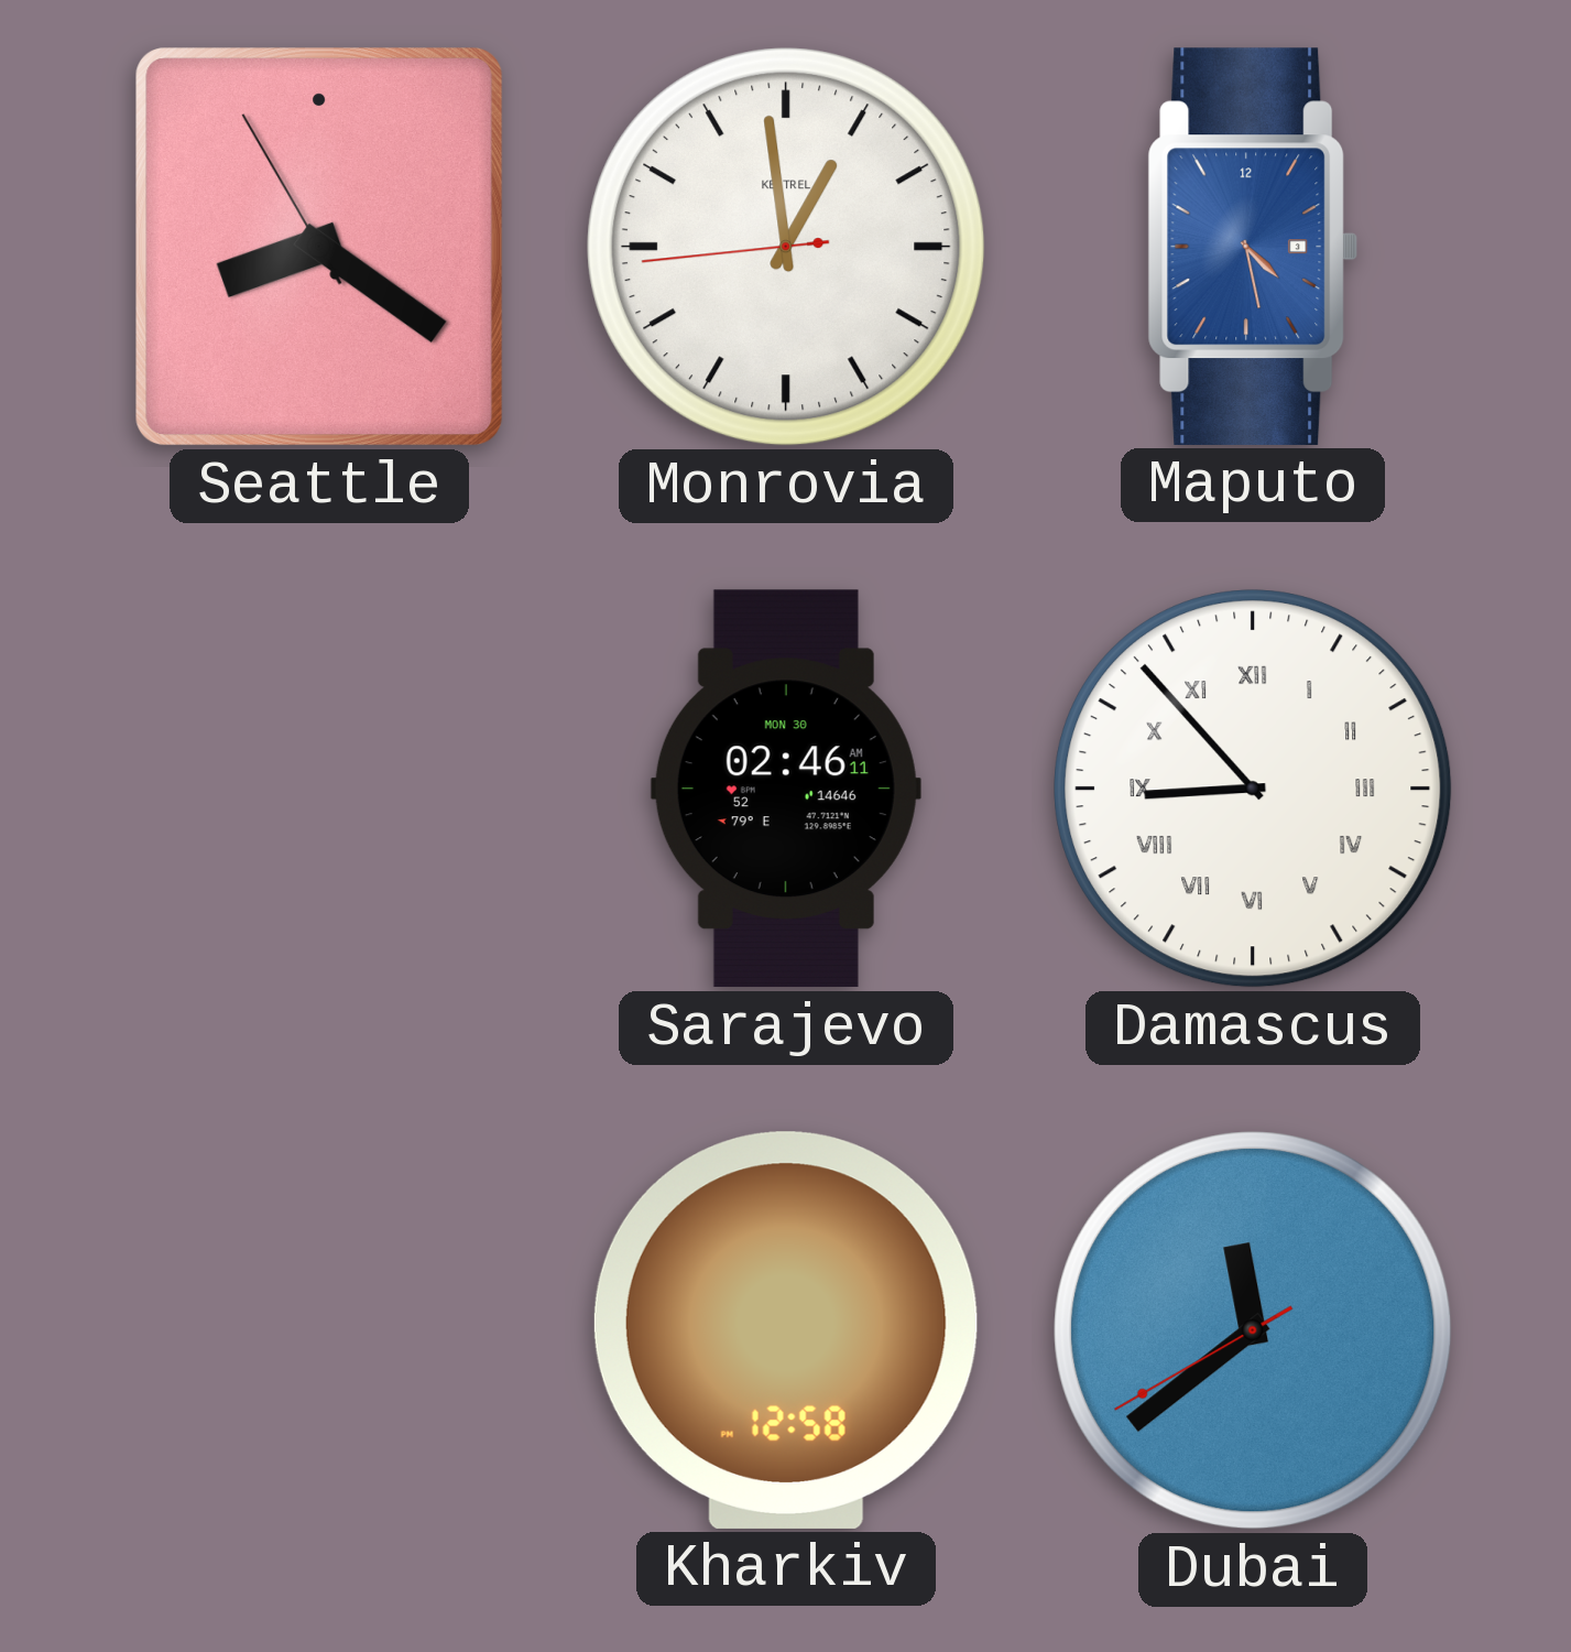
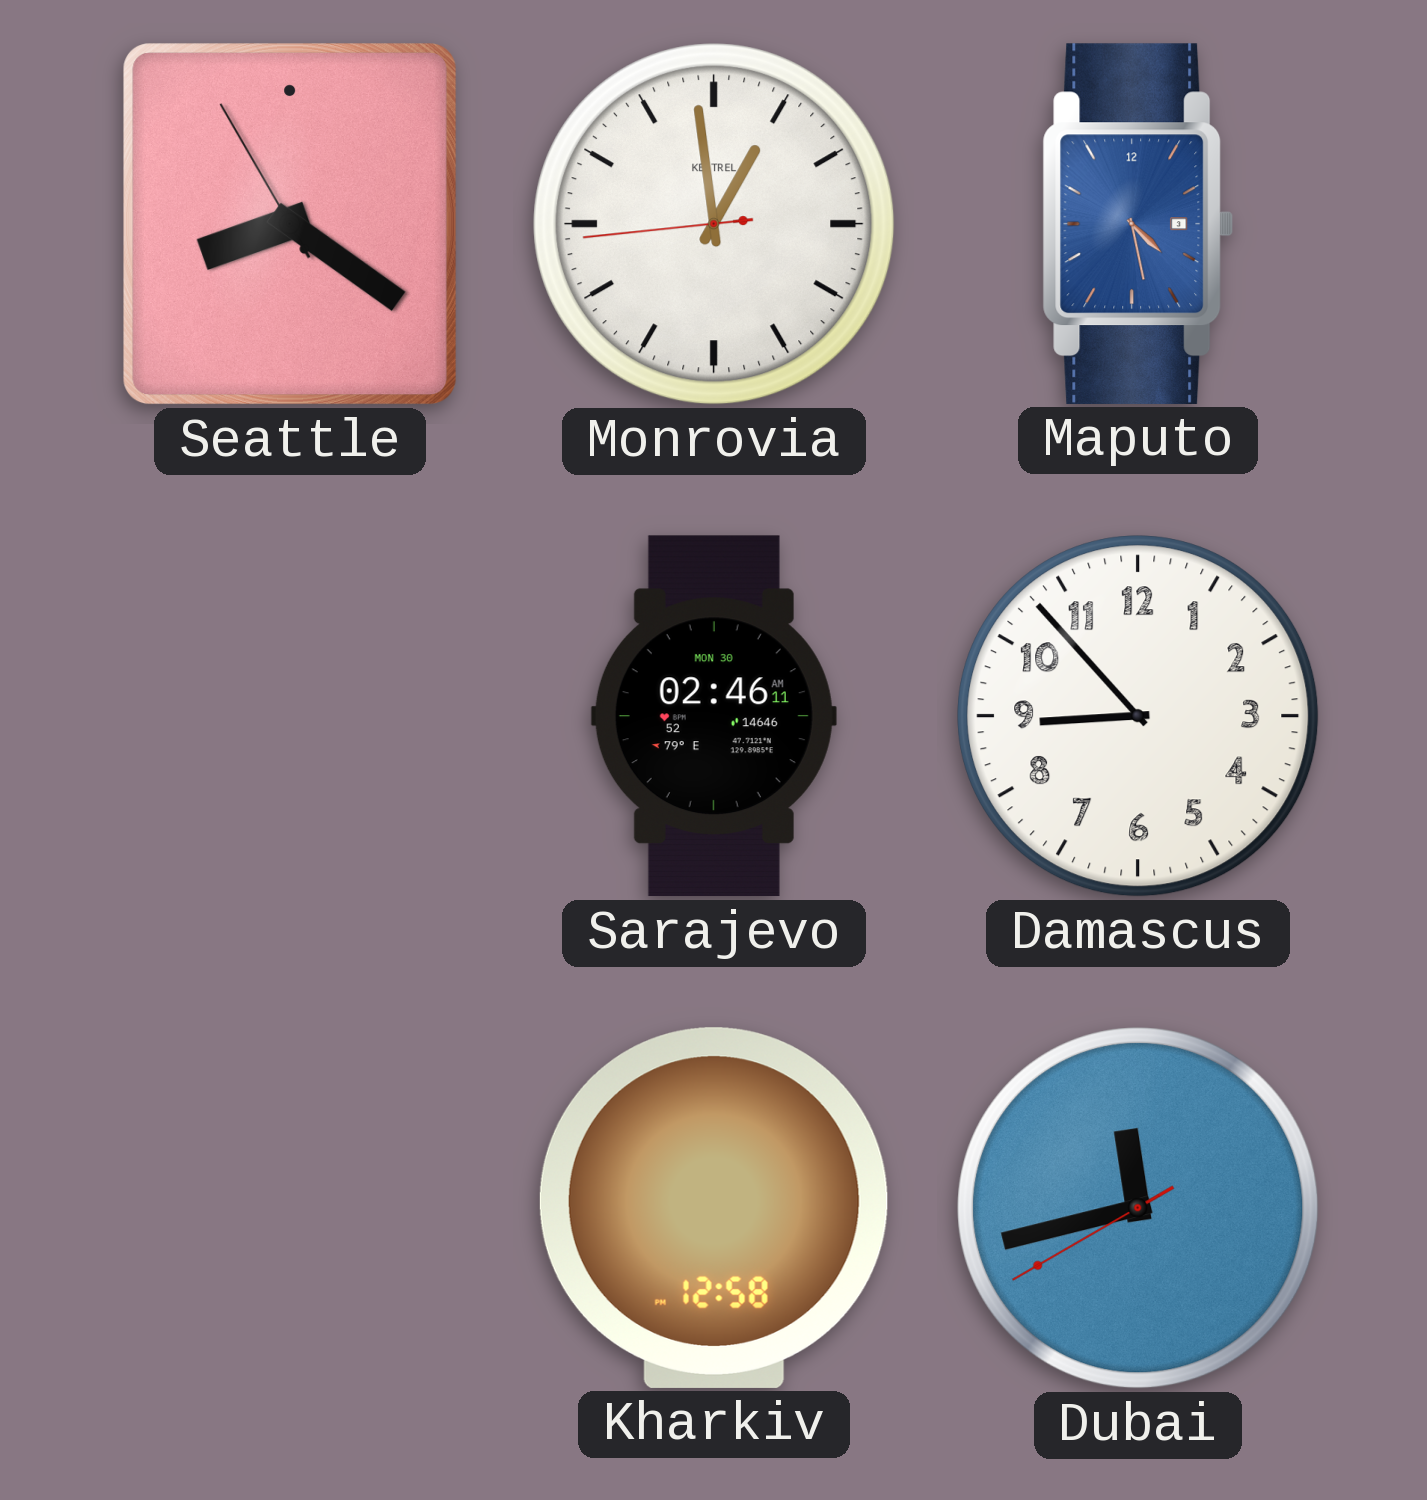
Damascus numerals: Roman -> Arabic (1138, 716)
Dubai: 11:38 -> 11:42 (1138, 1208)
